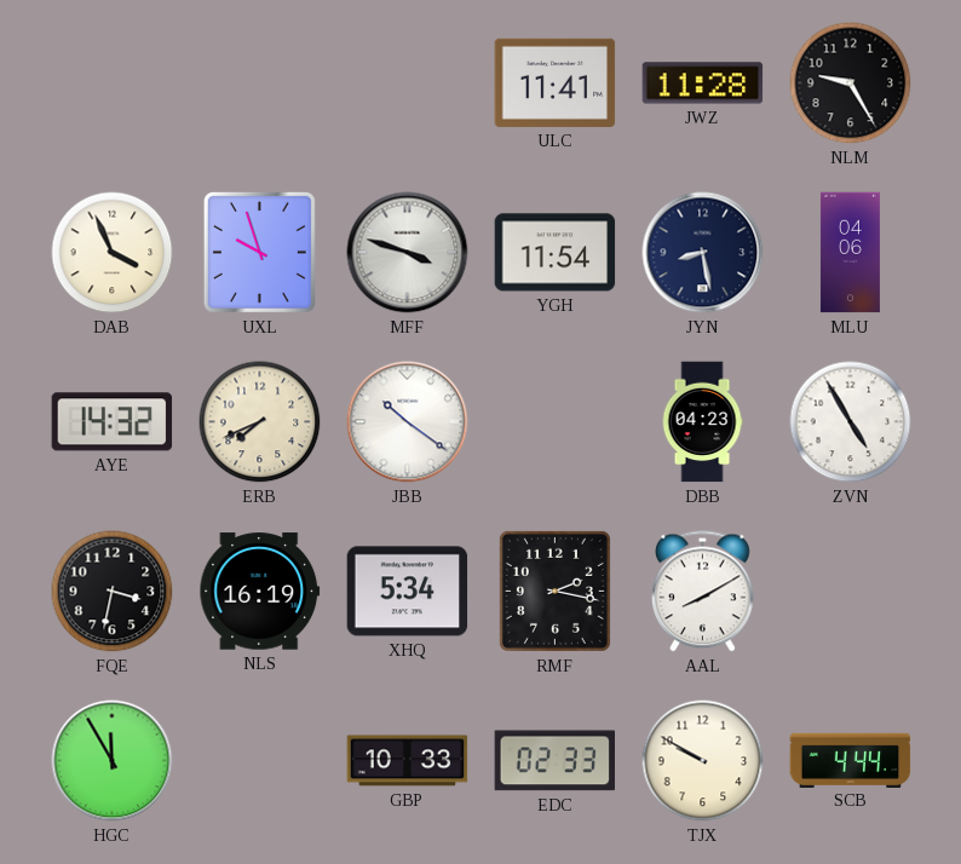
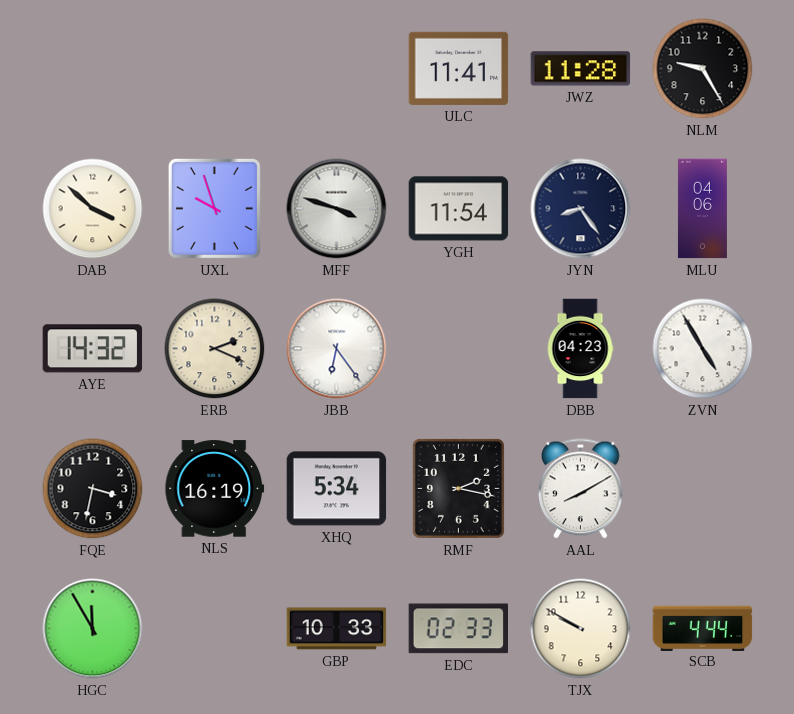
DAB: 3:56 -> 3:52 (93, 209)
JYN: 8:28 -> 8:24 (581, 209)
ERB: 7:41 -> 2:19 (215, 349)
JBB: 10:21 -> 6:24 (337, 349)
